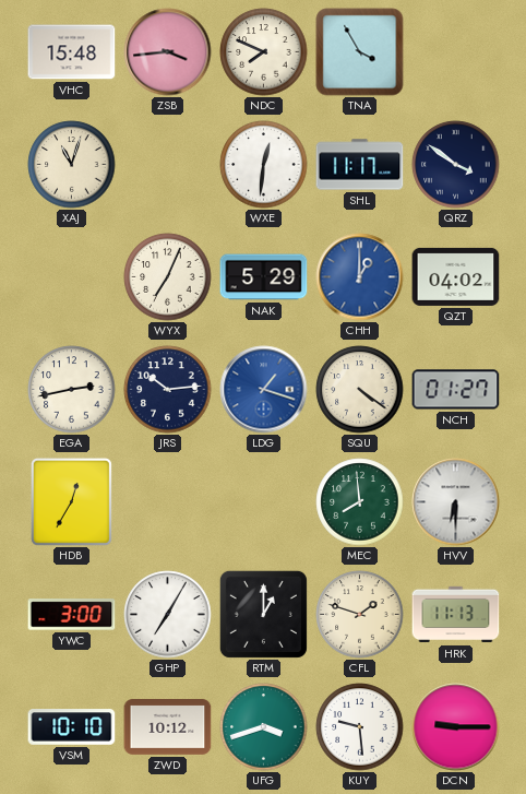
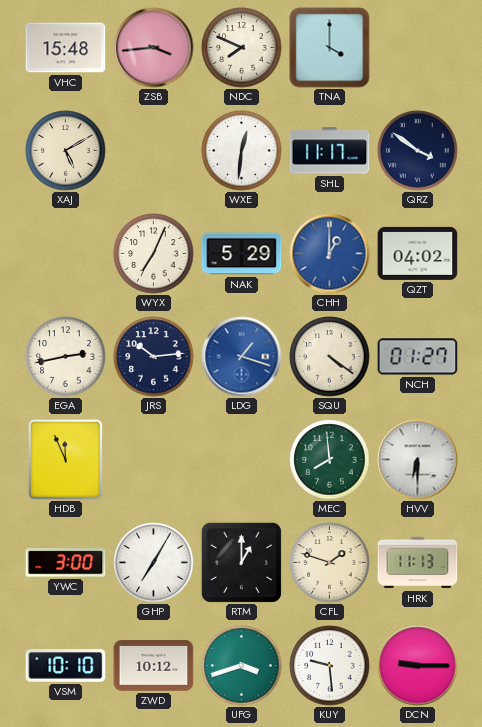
TNA: 3:55 -> 4:00 (330, 48)
XAJ: 11:03 -> 5:10 (66, 151)
HDB: 12:35 -> 11:56 (65, 459)
